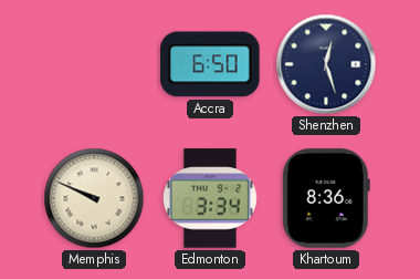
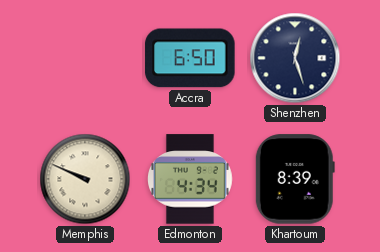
Edmonton: 3:34 -> 4:34 (191, 179)
Khartoum: 8:36 -> 8:39 (295, 179)
